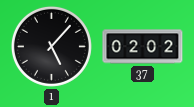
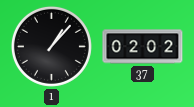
1: 5:07 -> 1:07 (51, 46)
